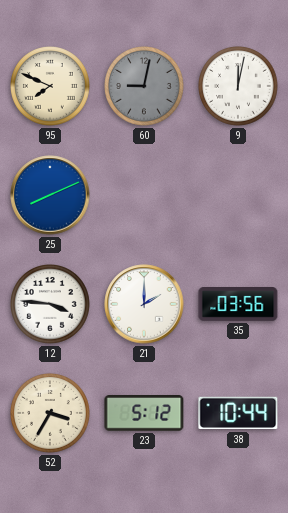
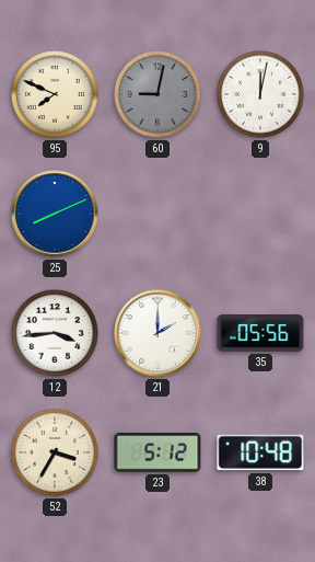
12: 3:46 -> 3:44 (56, 334)
35: 03:56 -> 05:56 (260, 333)
38: 10:44 -> 10:48 (260, 452)
